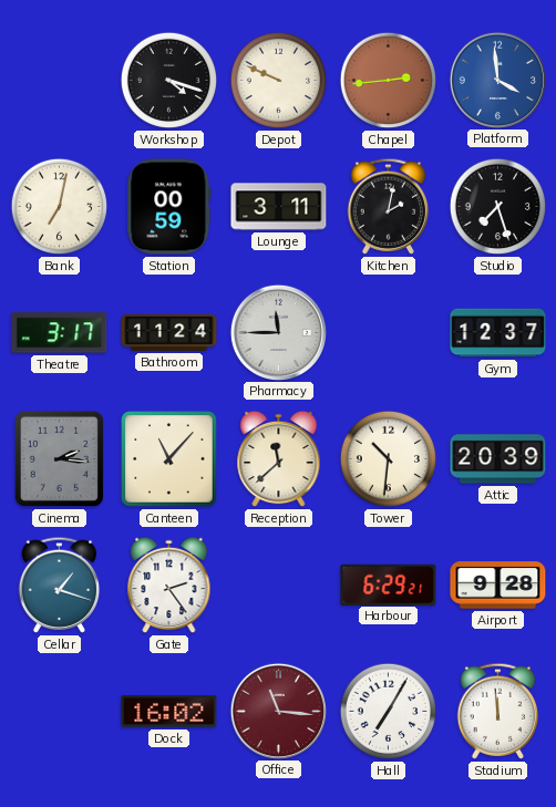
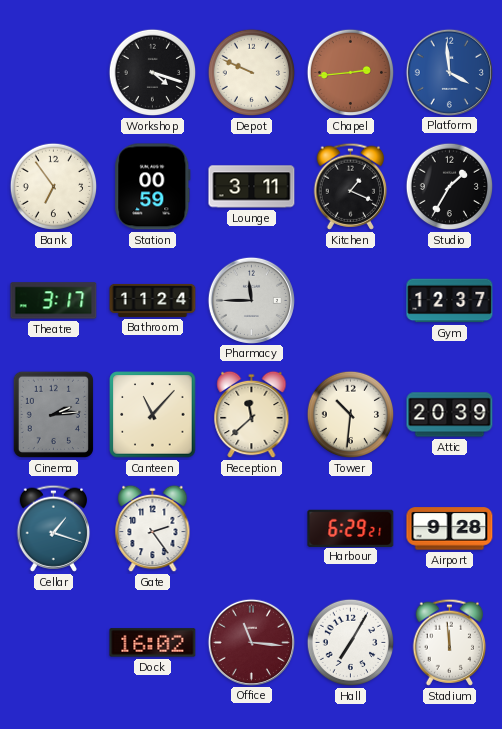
Bank: 7:02 -> 6:54 (54, 187)
Kitchen: 2:02 -> 1:19 (351, 186)
Studio: 7:27 -> 1:35 (450, 187)
Cinema: 2:16 -> 2:14 (53, 414)
